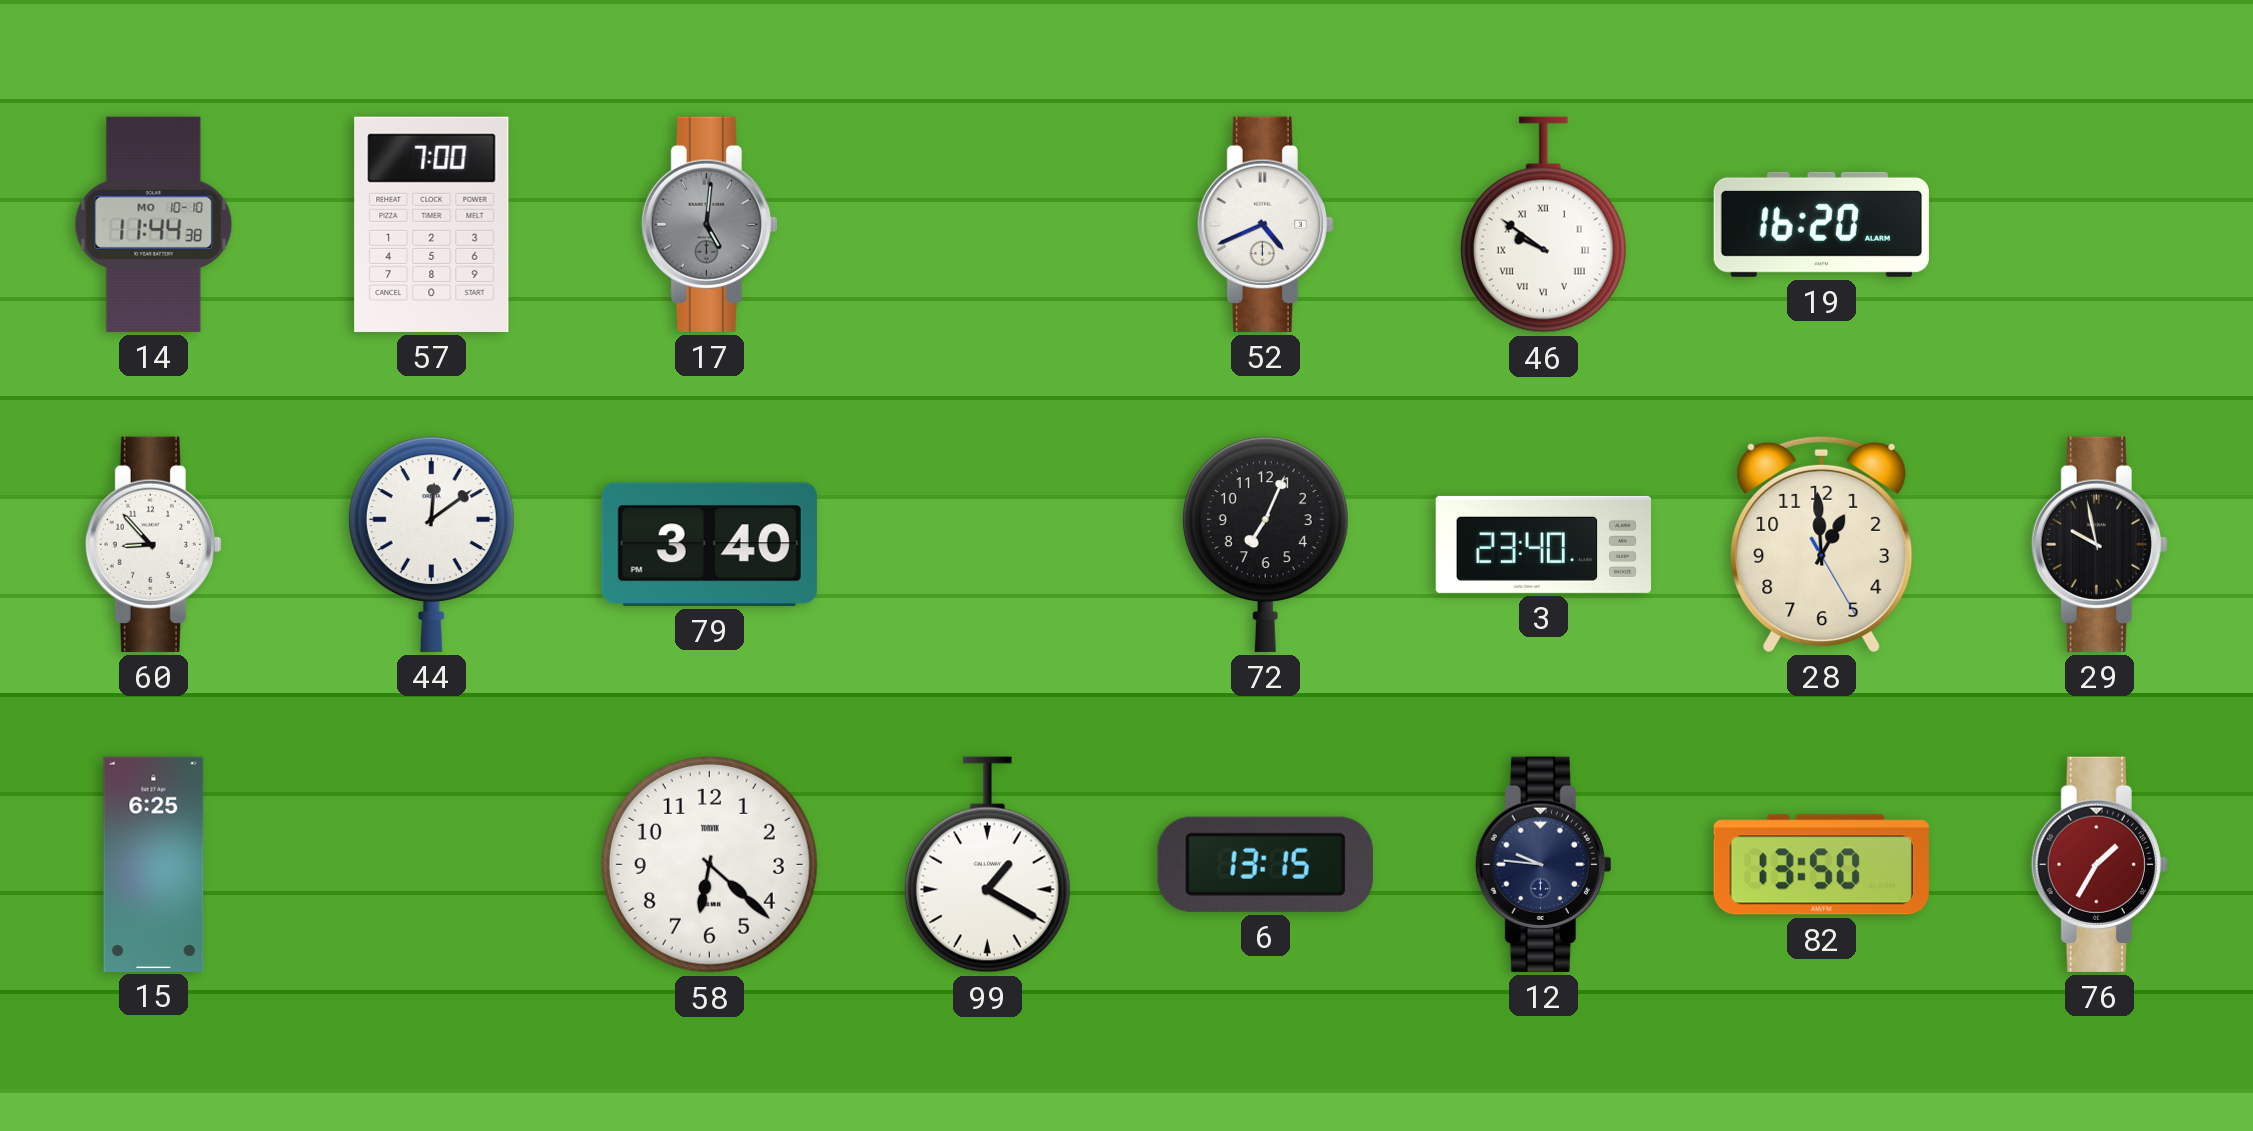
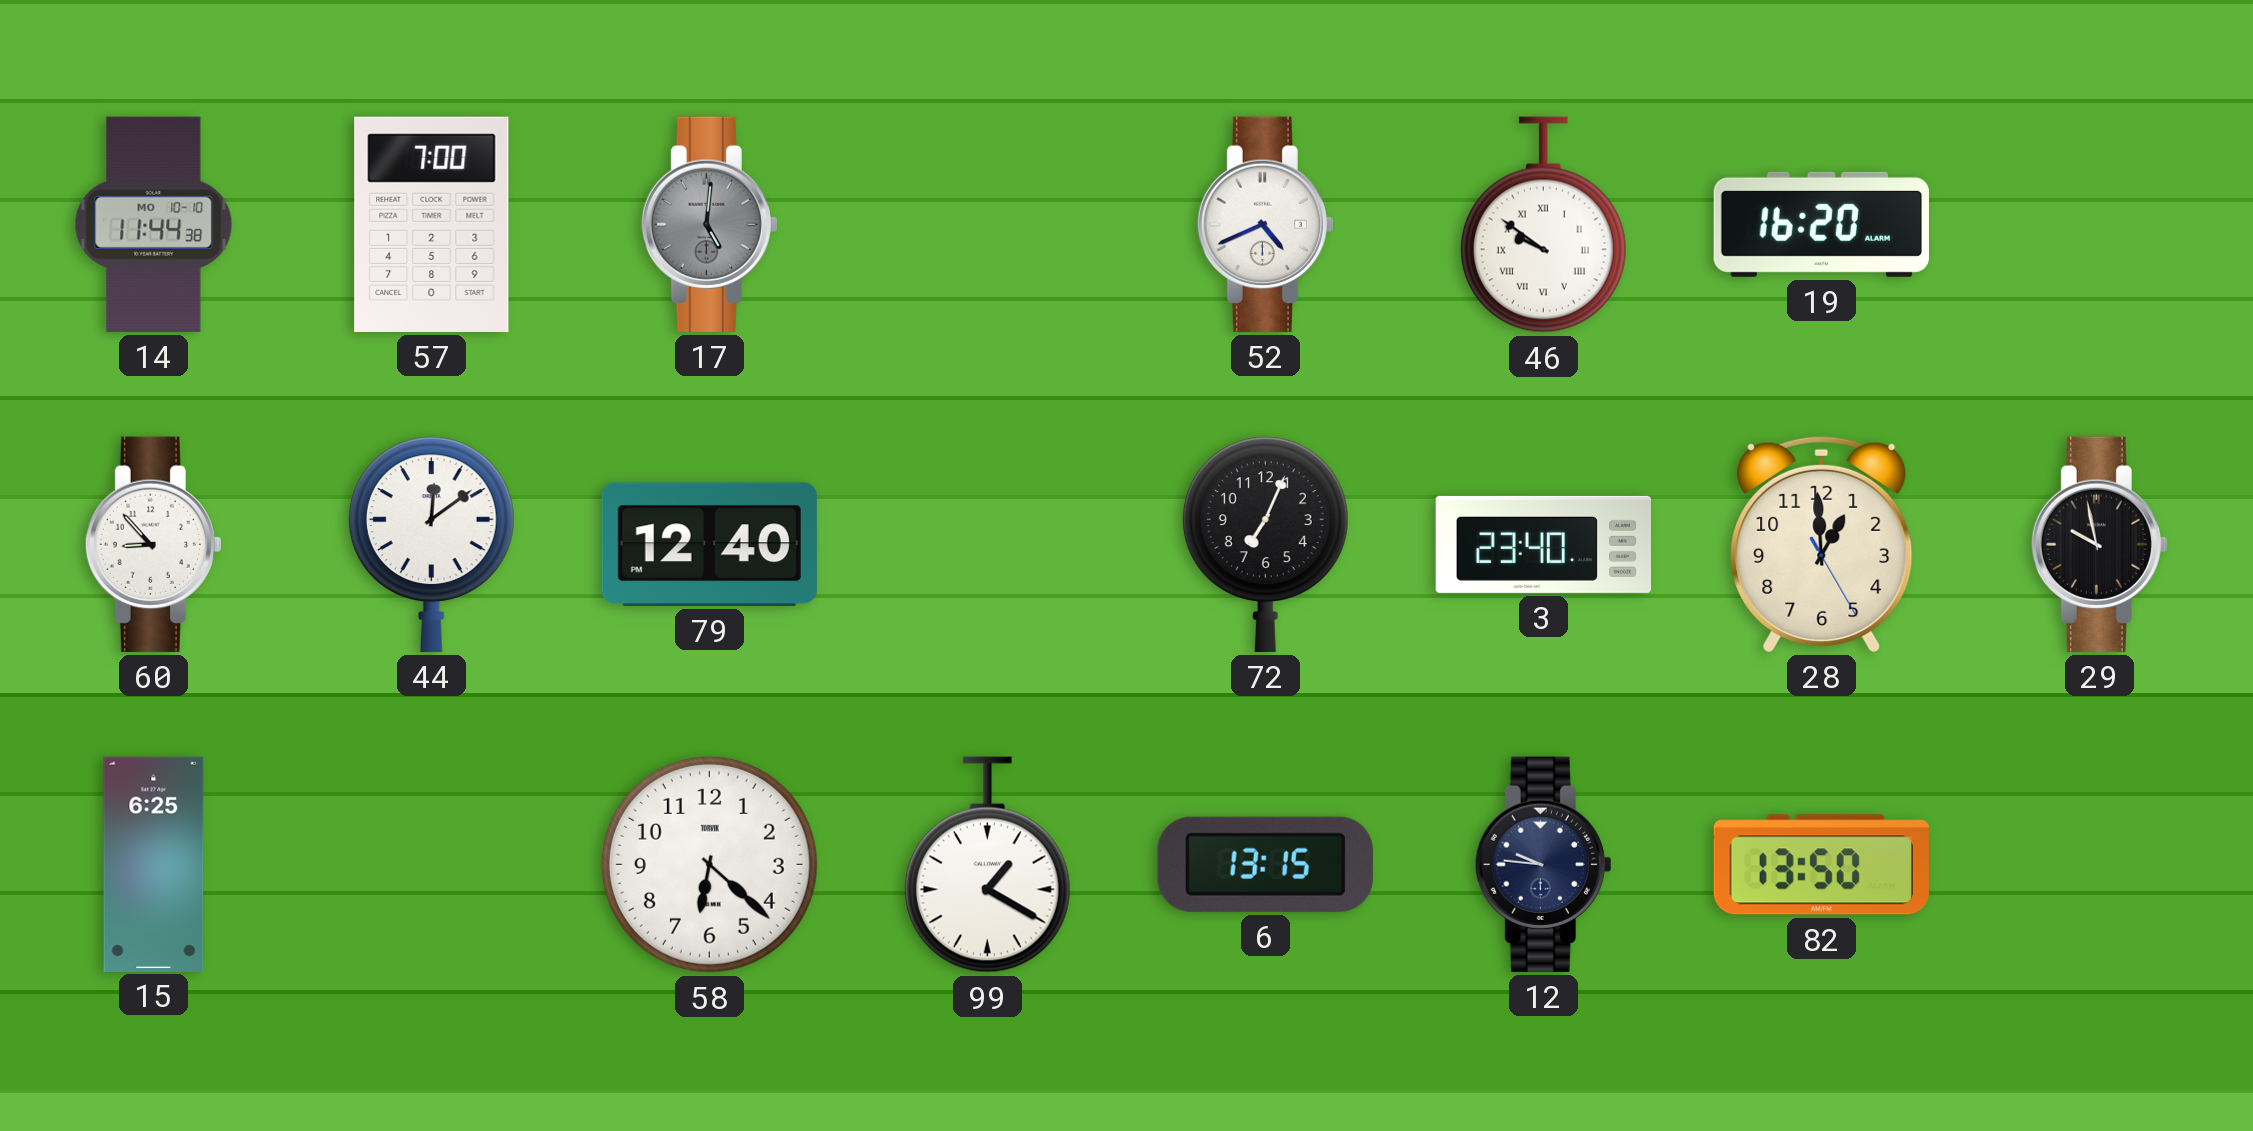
79: 3:40 -> 12:40 (709, 544)
76: 1:35 -> none (2099, 864)
